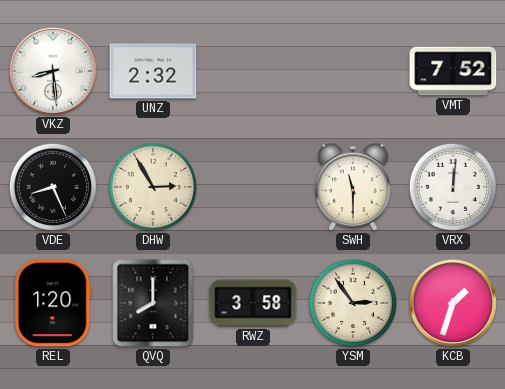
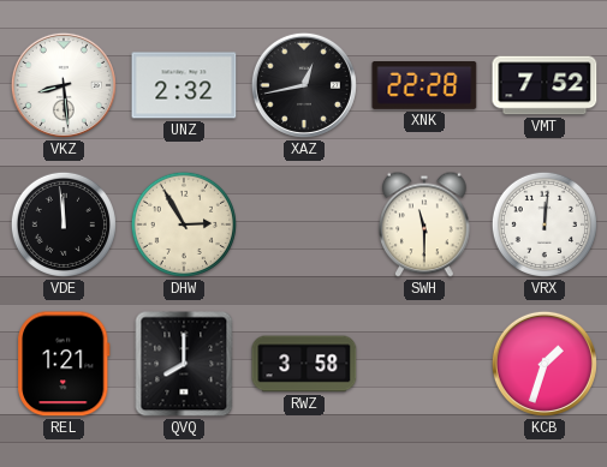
XAZ: none -> 12:43 (304, 85)
XNK: none -> 22:28 (424, 86)
VDE: 8:26 -> 11:59 (64, 224)
REL: 1:20 -> 1:21 (64, 364)
YSM: 2:54 -> none (353, 303)
